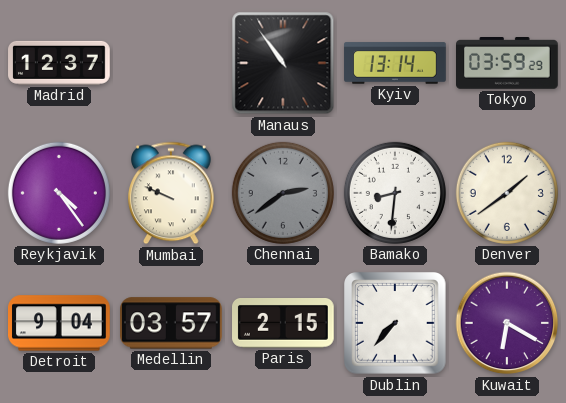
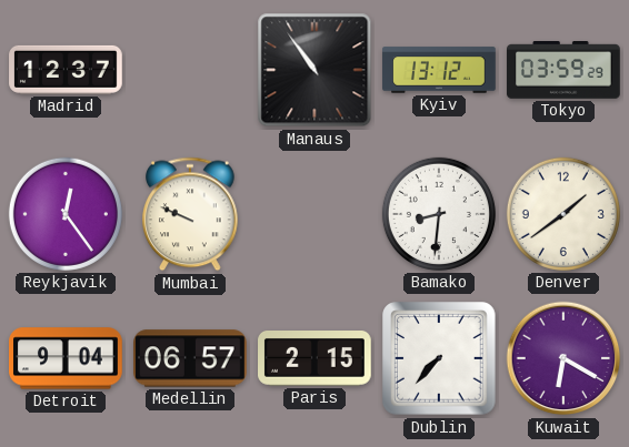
Kyiv: 13:14 -> 13:12 (439, 70)
Reykjavik: 4:24 -> 12:24 (66, 214)
Chennai: 2:39 -> none (283, 193)
Medellin: 03:57 -> 06:57 (191, 358)
